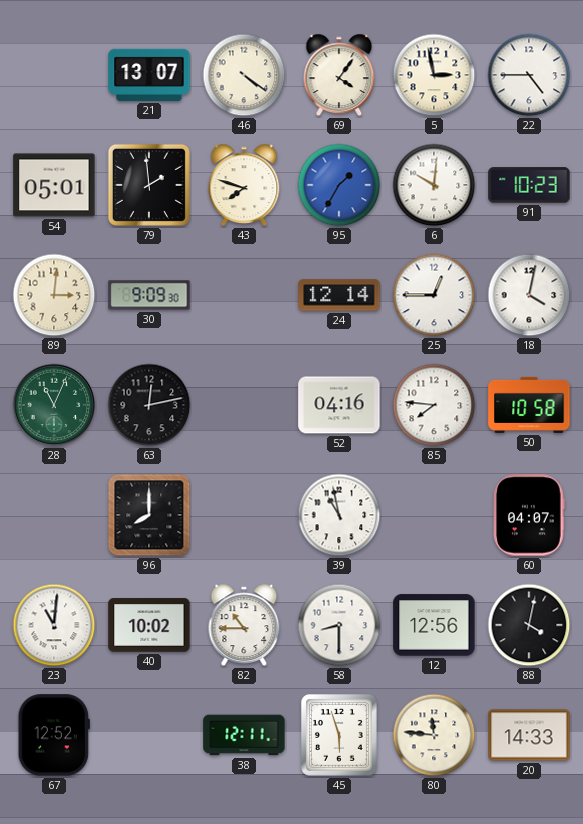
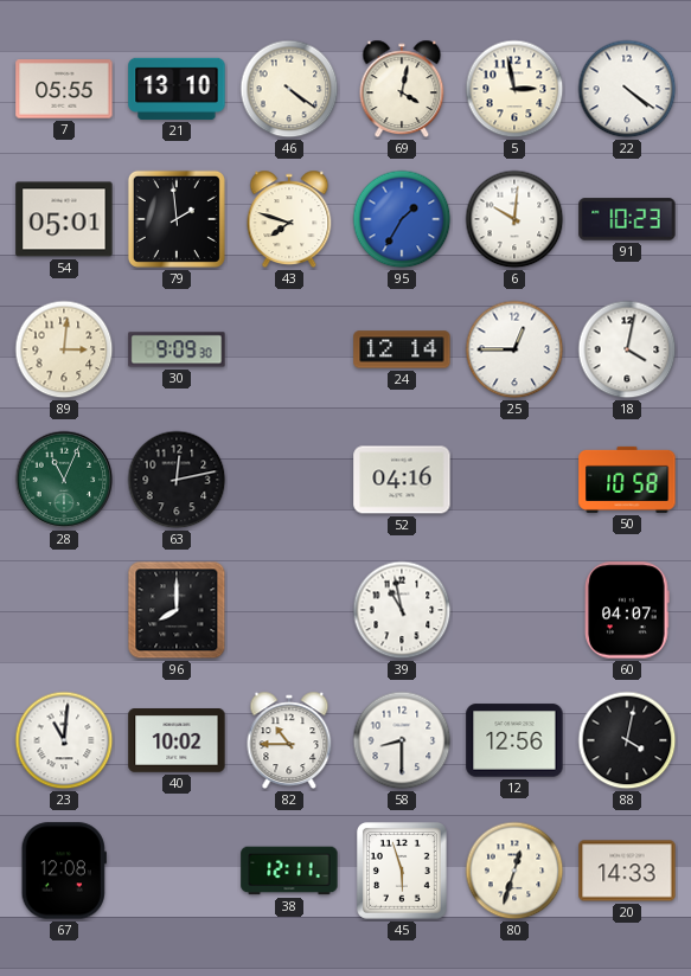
7: none -> 05:55 (64, 89)
21: 13:07 -> 13:10 (177, 89)
69: 4:06 -> 4:02 (402, 89)
22: 4:45 -> 4:21 (627, 89)
85: 7:46 -> none (434, 405)
67: 12:52 -> 12:08 (64, 871)
80: 11:46 -> 12:33 (514, 871)
